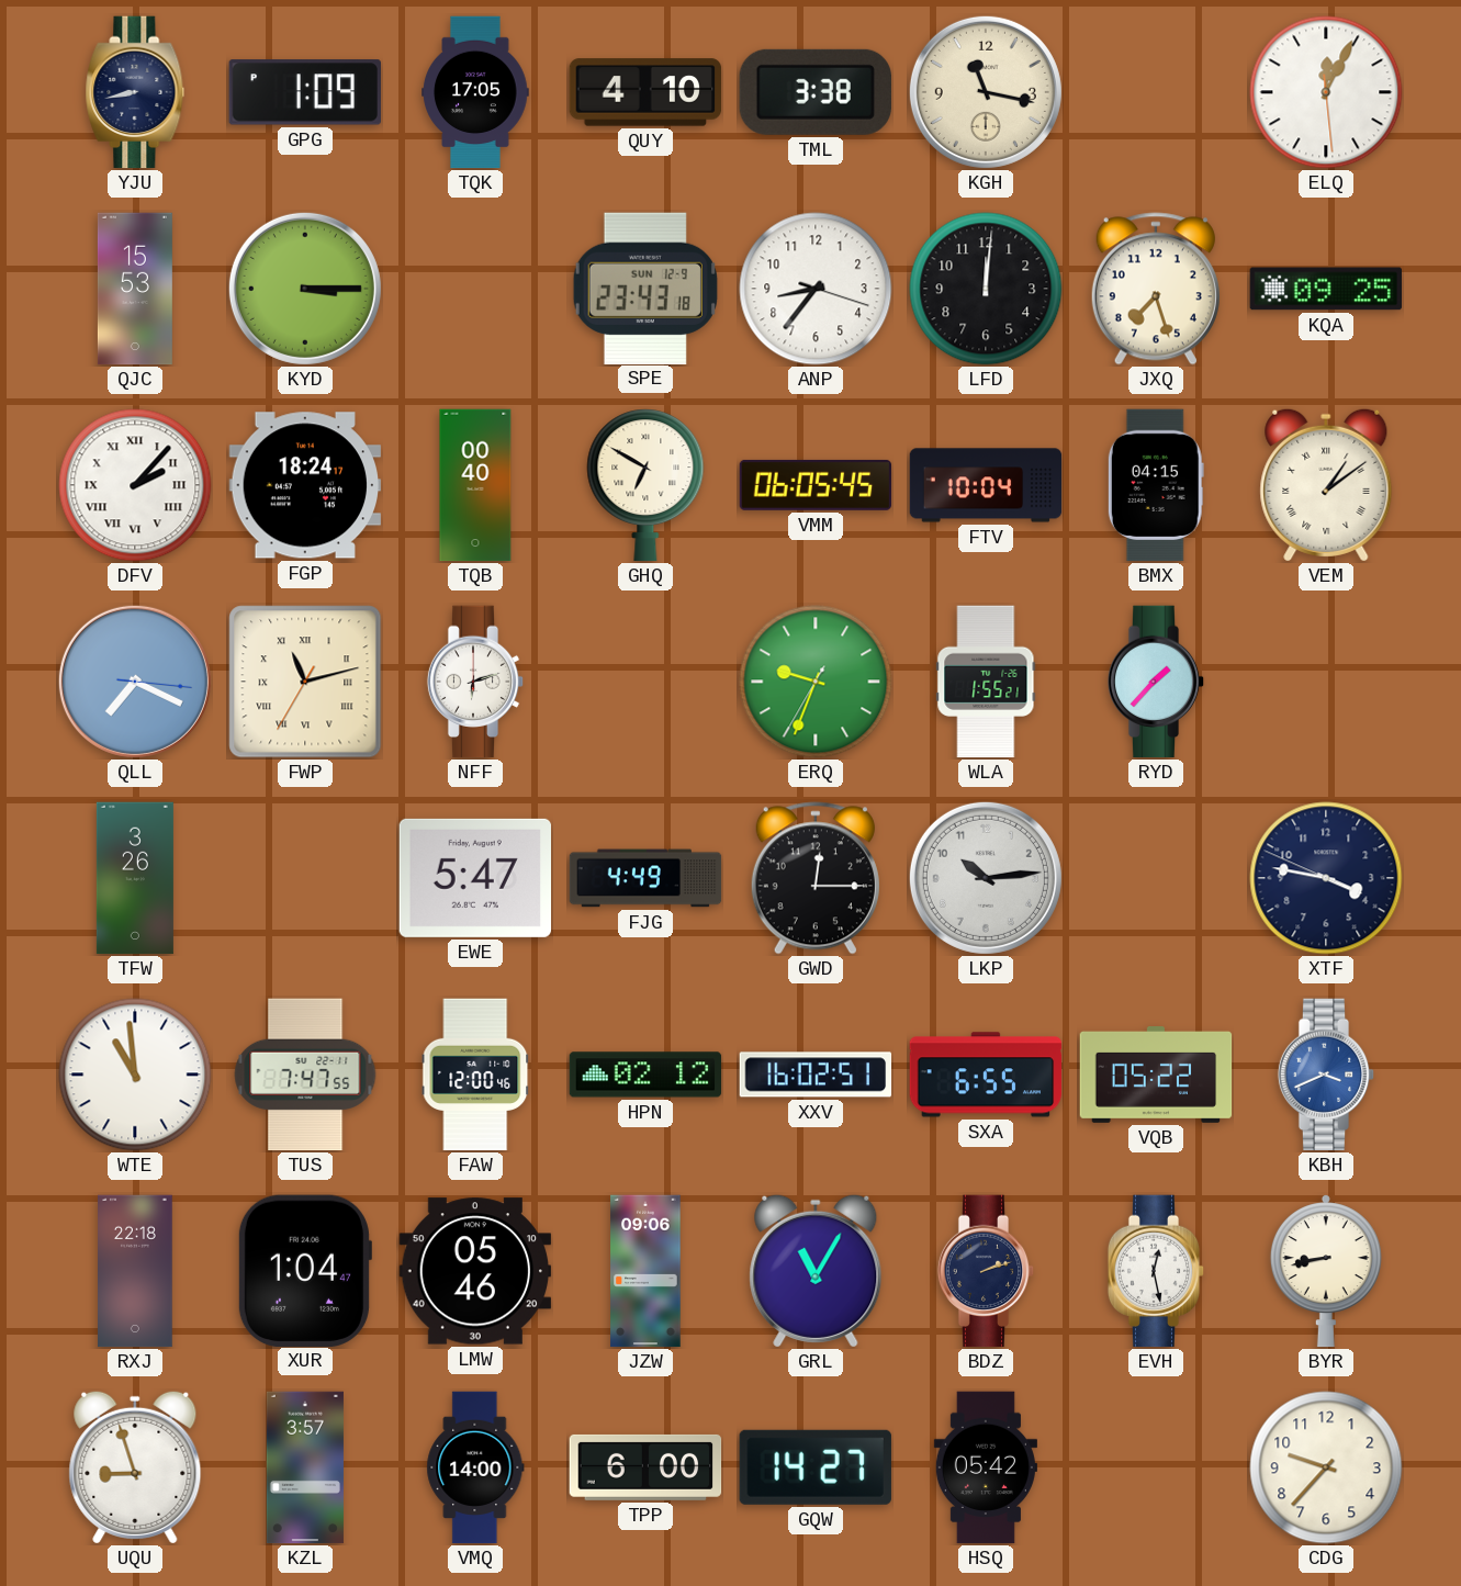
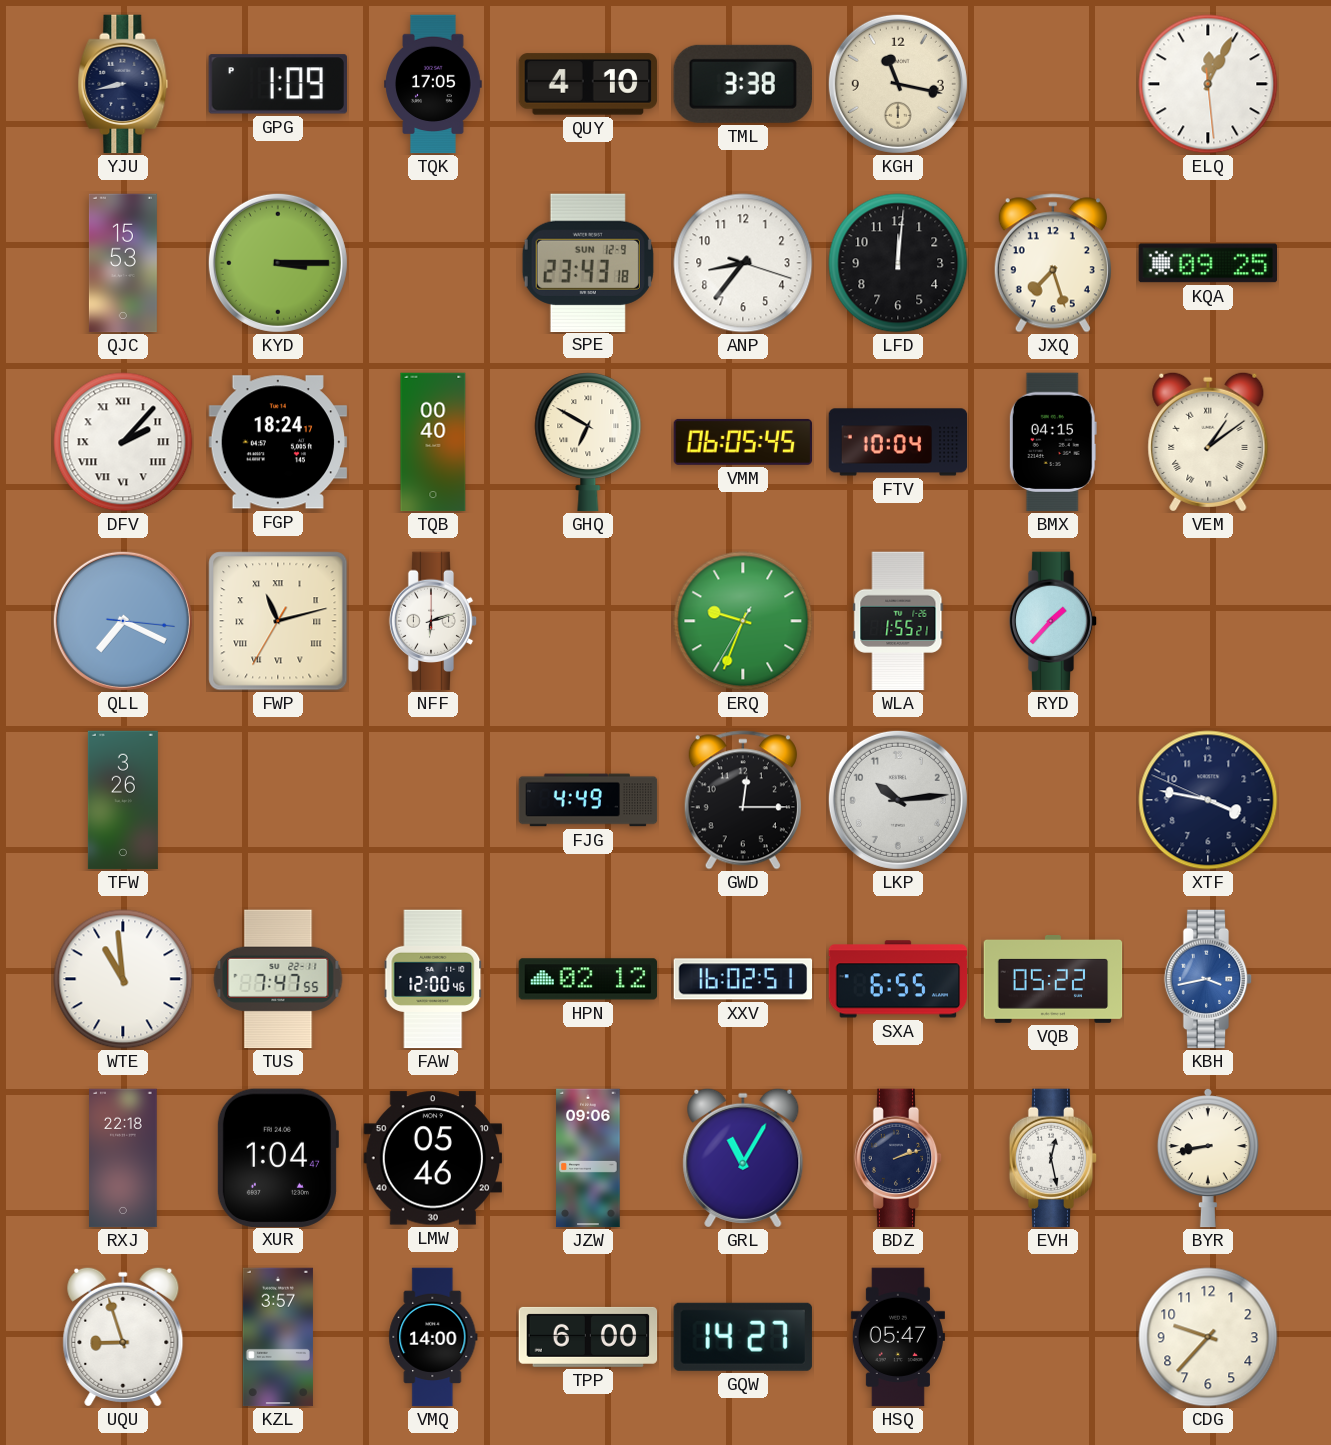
EWE: 5:47 -> none (474, 878)
KBH: 3:41 -> 3:43 (1208, 979)
HSQ: 05:42 -> 05:47 (898, 1337)
